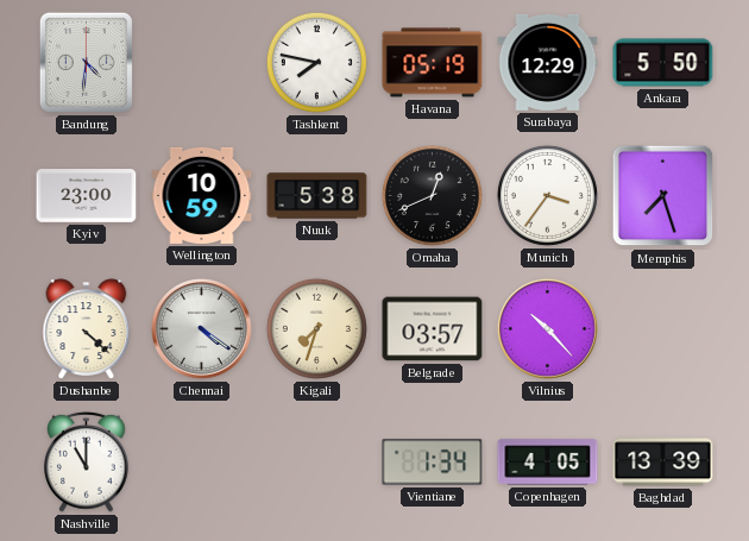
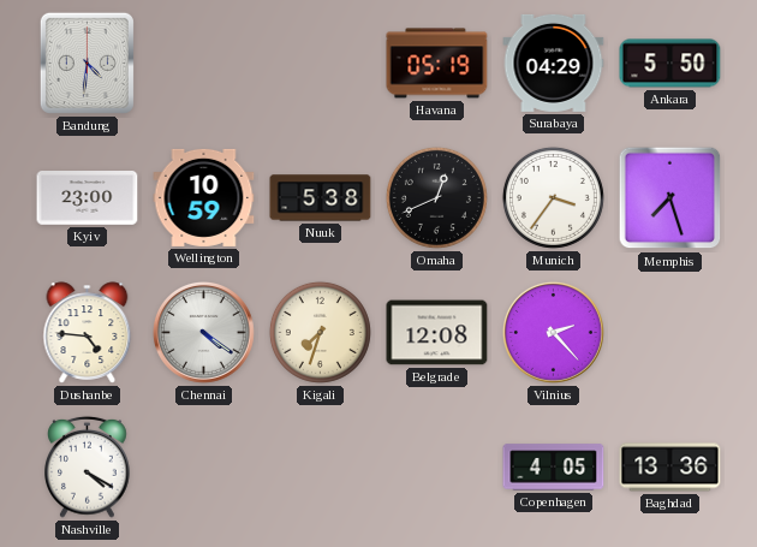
Tashkent: 7:47 -> none (316, 62)
Surabaya: 12:29 -> 04:29 (554, 63)
Dushanbe: 4:22 -> 4:46 (88, 333)
Belgrade: 03:57 -> 12:08 (437, 333)
Vilnius: 10:23 -> 2:23 (553, 332)
Nashville: 11:00 -> 4:20 (88, 466)
Vientiane: 1:34 -> none (433, 463)
Baghdad: 13:39 -> 13:36 (670, 468)
